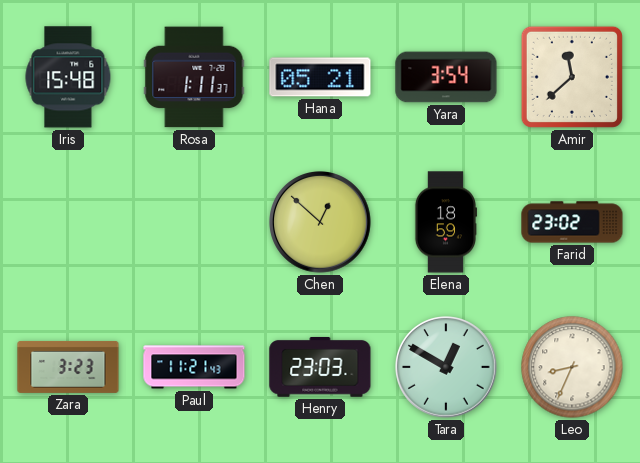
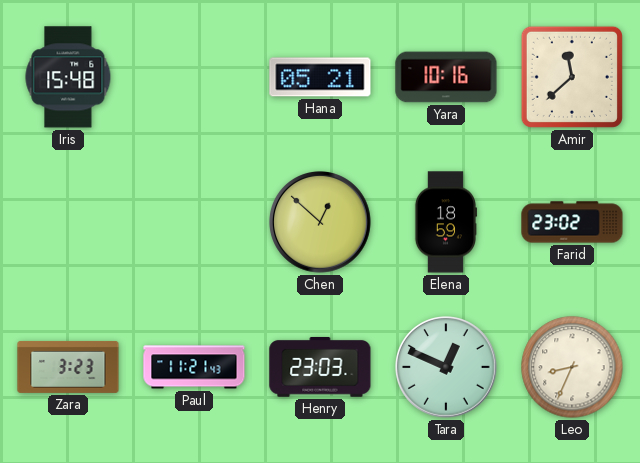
Rosa: 1:11 -> none (194, 77)
Yara: 3:54 -> 10:16 (446, 77)
Tara: 12:50 -> 12:49 (447, 368)
